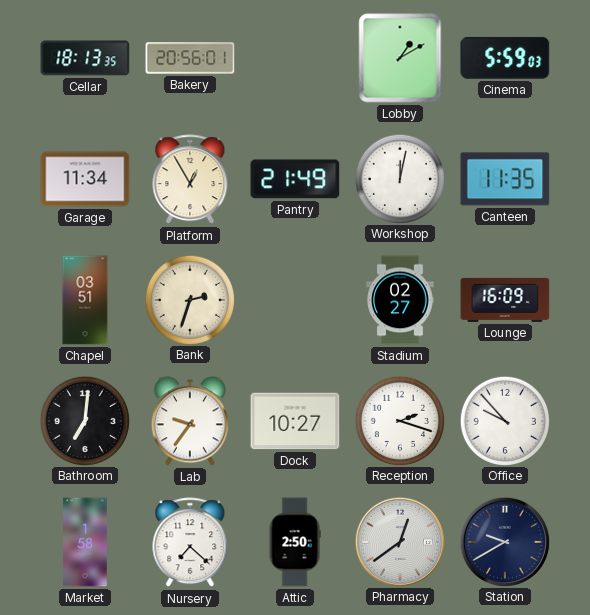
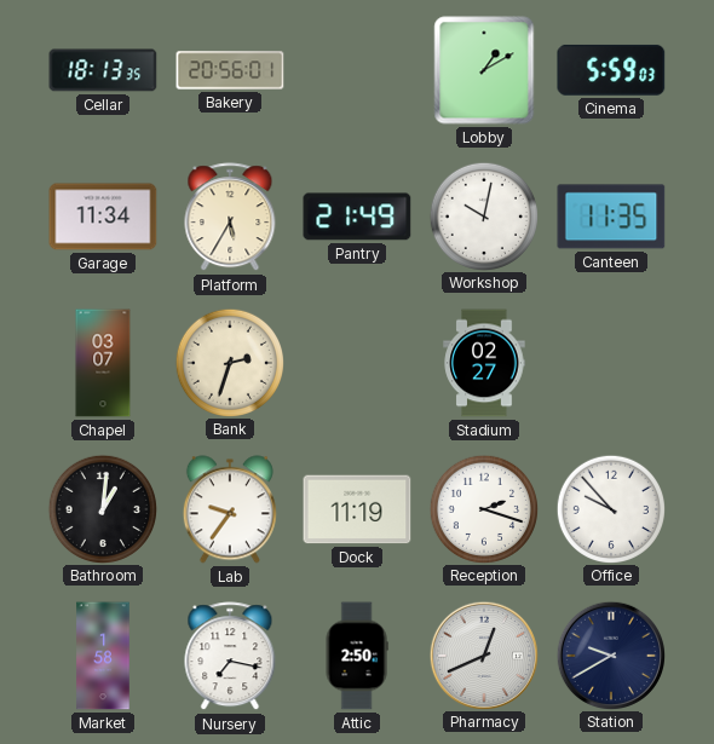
Platform: 12:55 -> 5:35 (230, 218)
Workshop: 12:02 -> 10:02 (483, 215)
Chapel: 03:51 -> 03:07 (103, 363)
Lounge: 16:09 -> none (505, 300)
Bathroom: 7:01 -> 1:01 (102, 508)
Dock: 10:27 -> 11:19 (357, 509)
Nursery: 7:22 -> 7:17 (230, 657)
Pharmacy: 12:39 -> 12:41 (483, 654)
